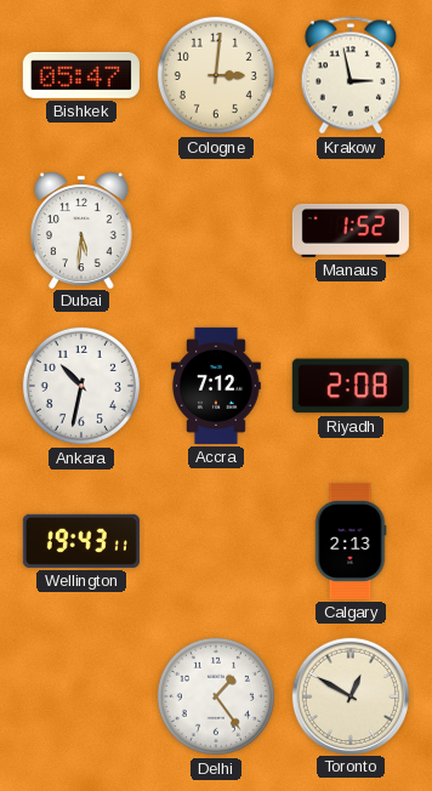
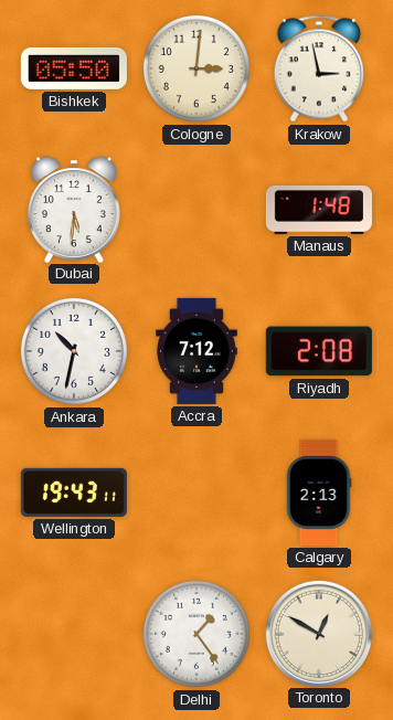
Bishkek: 05:47 -> 05:50 (74, 68)
Manaus: 1:52 -> 1:48 (319, 210)
